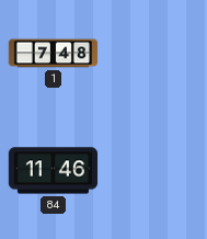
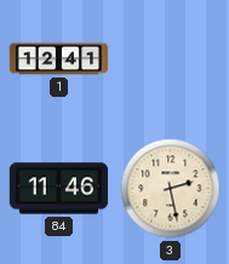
1: 7:48 -> 12:41 (59, 59)
3: none -> 2:28 (171, 189)
